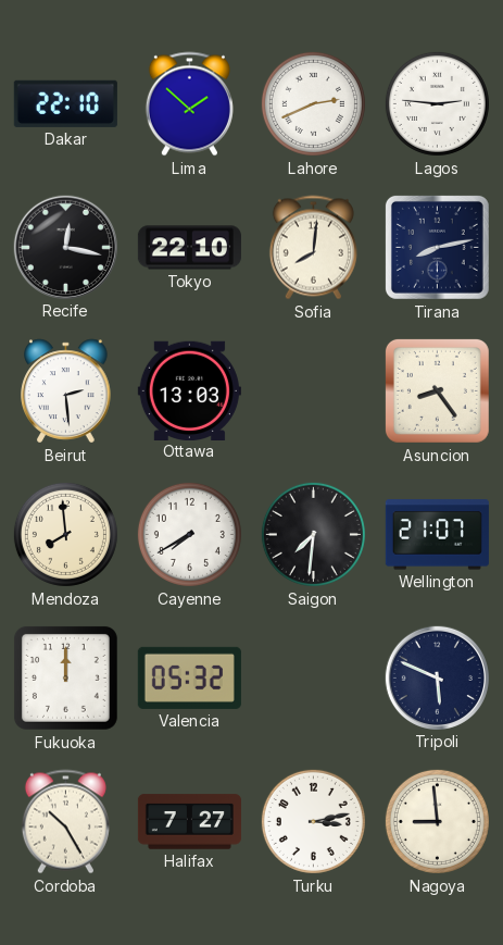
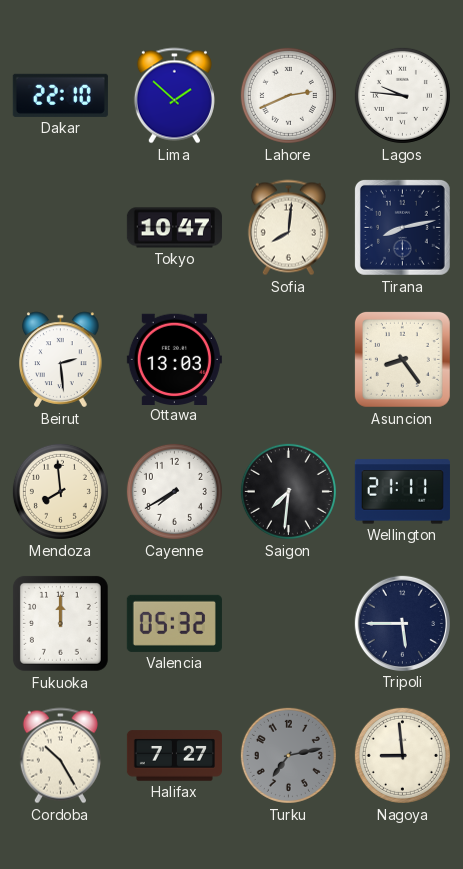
Lagos: 2:46 -> 9:46 (402, 95)
Recife: 12:17 -> none (65, 247)
Tokyo: 22:10 -> 10:47 (174, 228)
Wellington: 21:07 -> 21:11 (402, 492)
Tripoli: 5:49 -> 5:45 (402, 623)
Turku: 3:13 -> 7:13 (288, 755)
Turku dial: white -> grey (288, 755)
